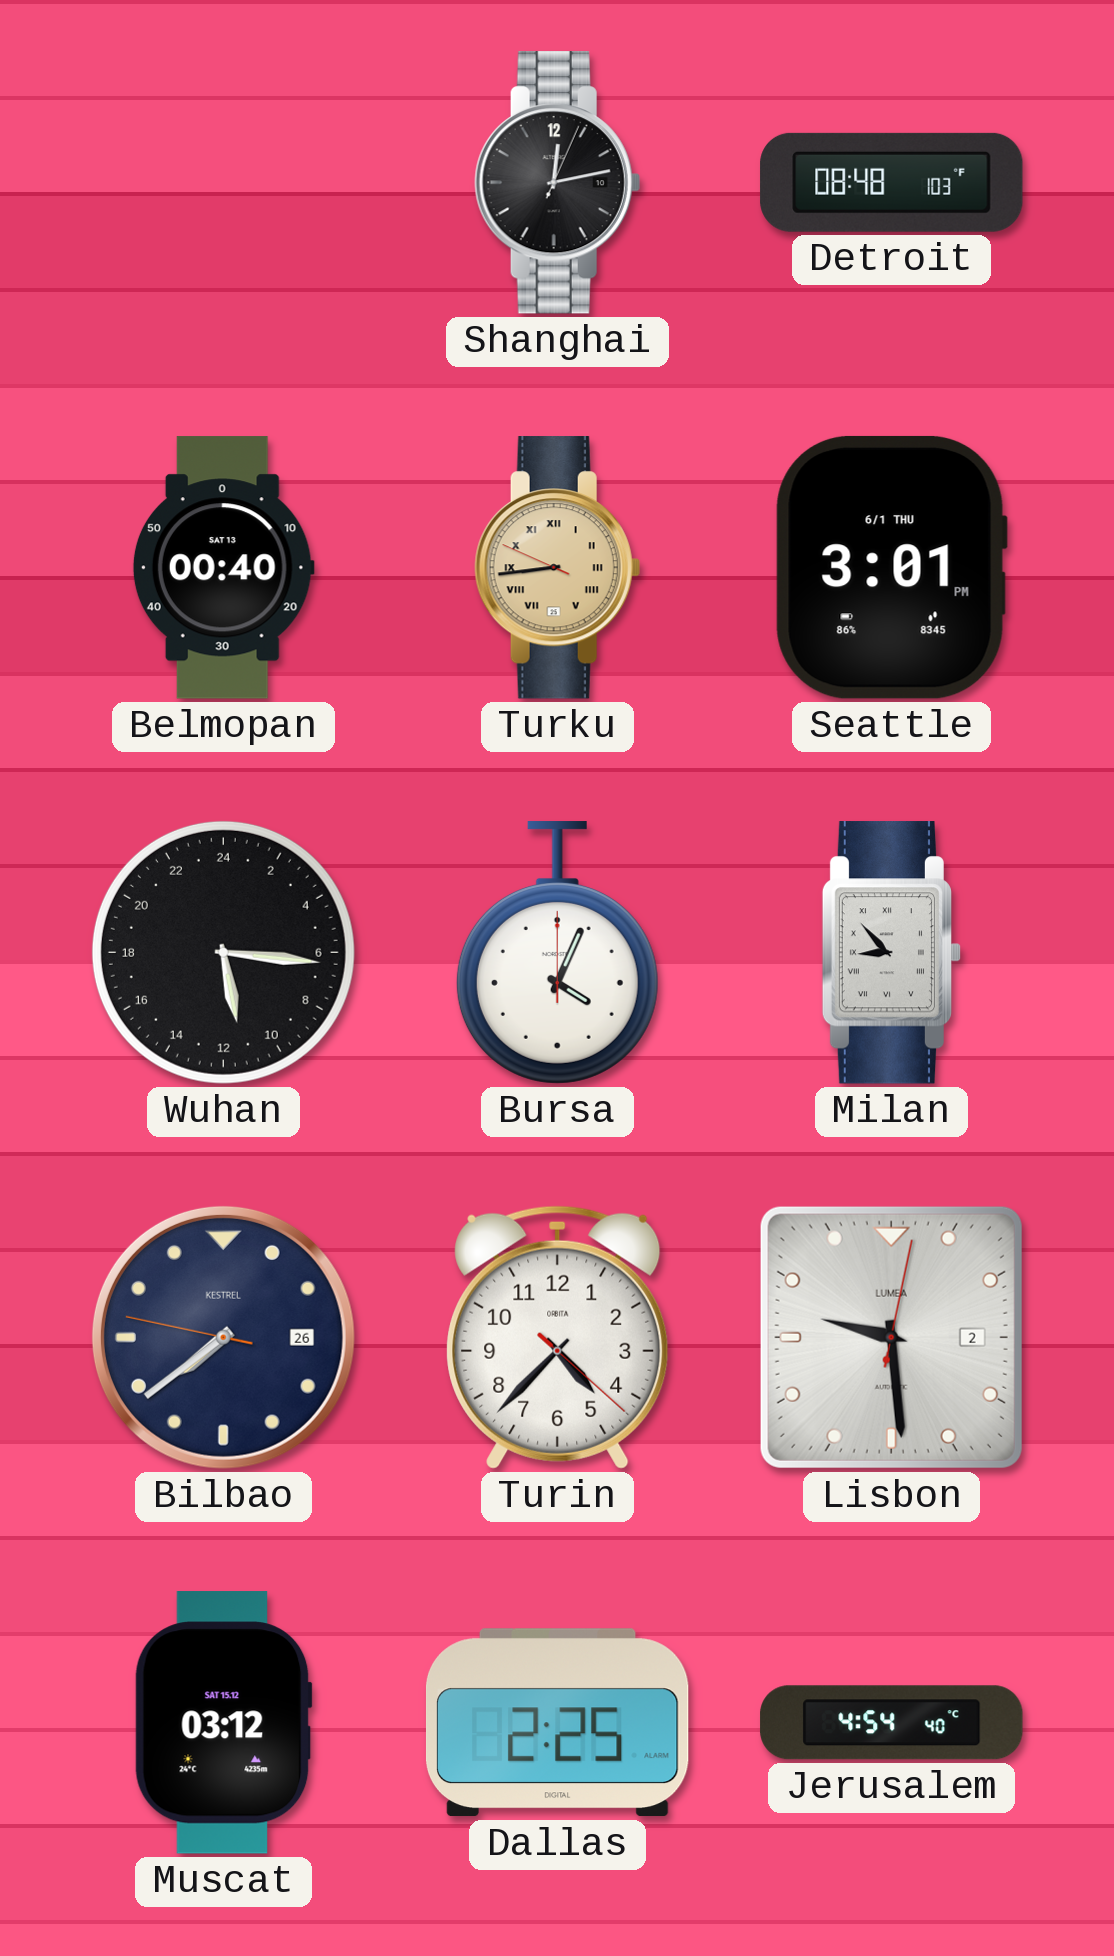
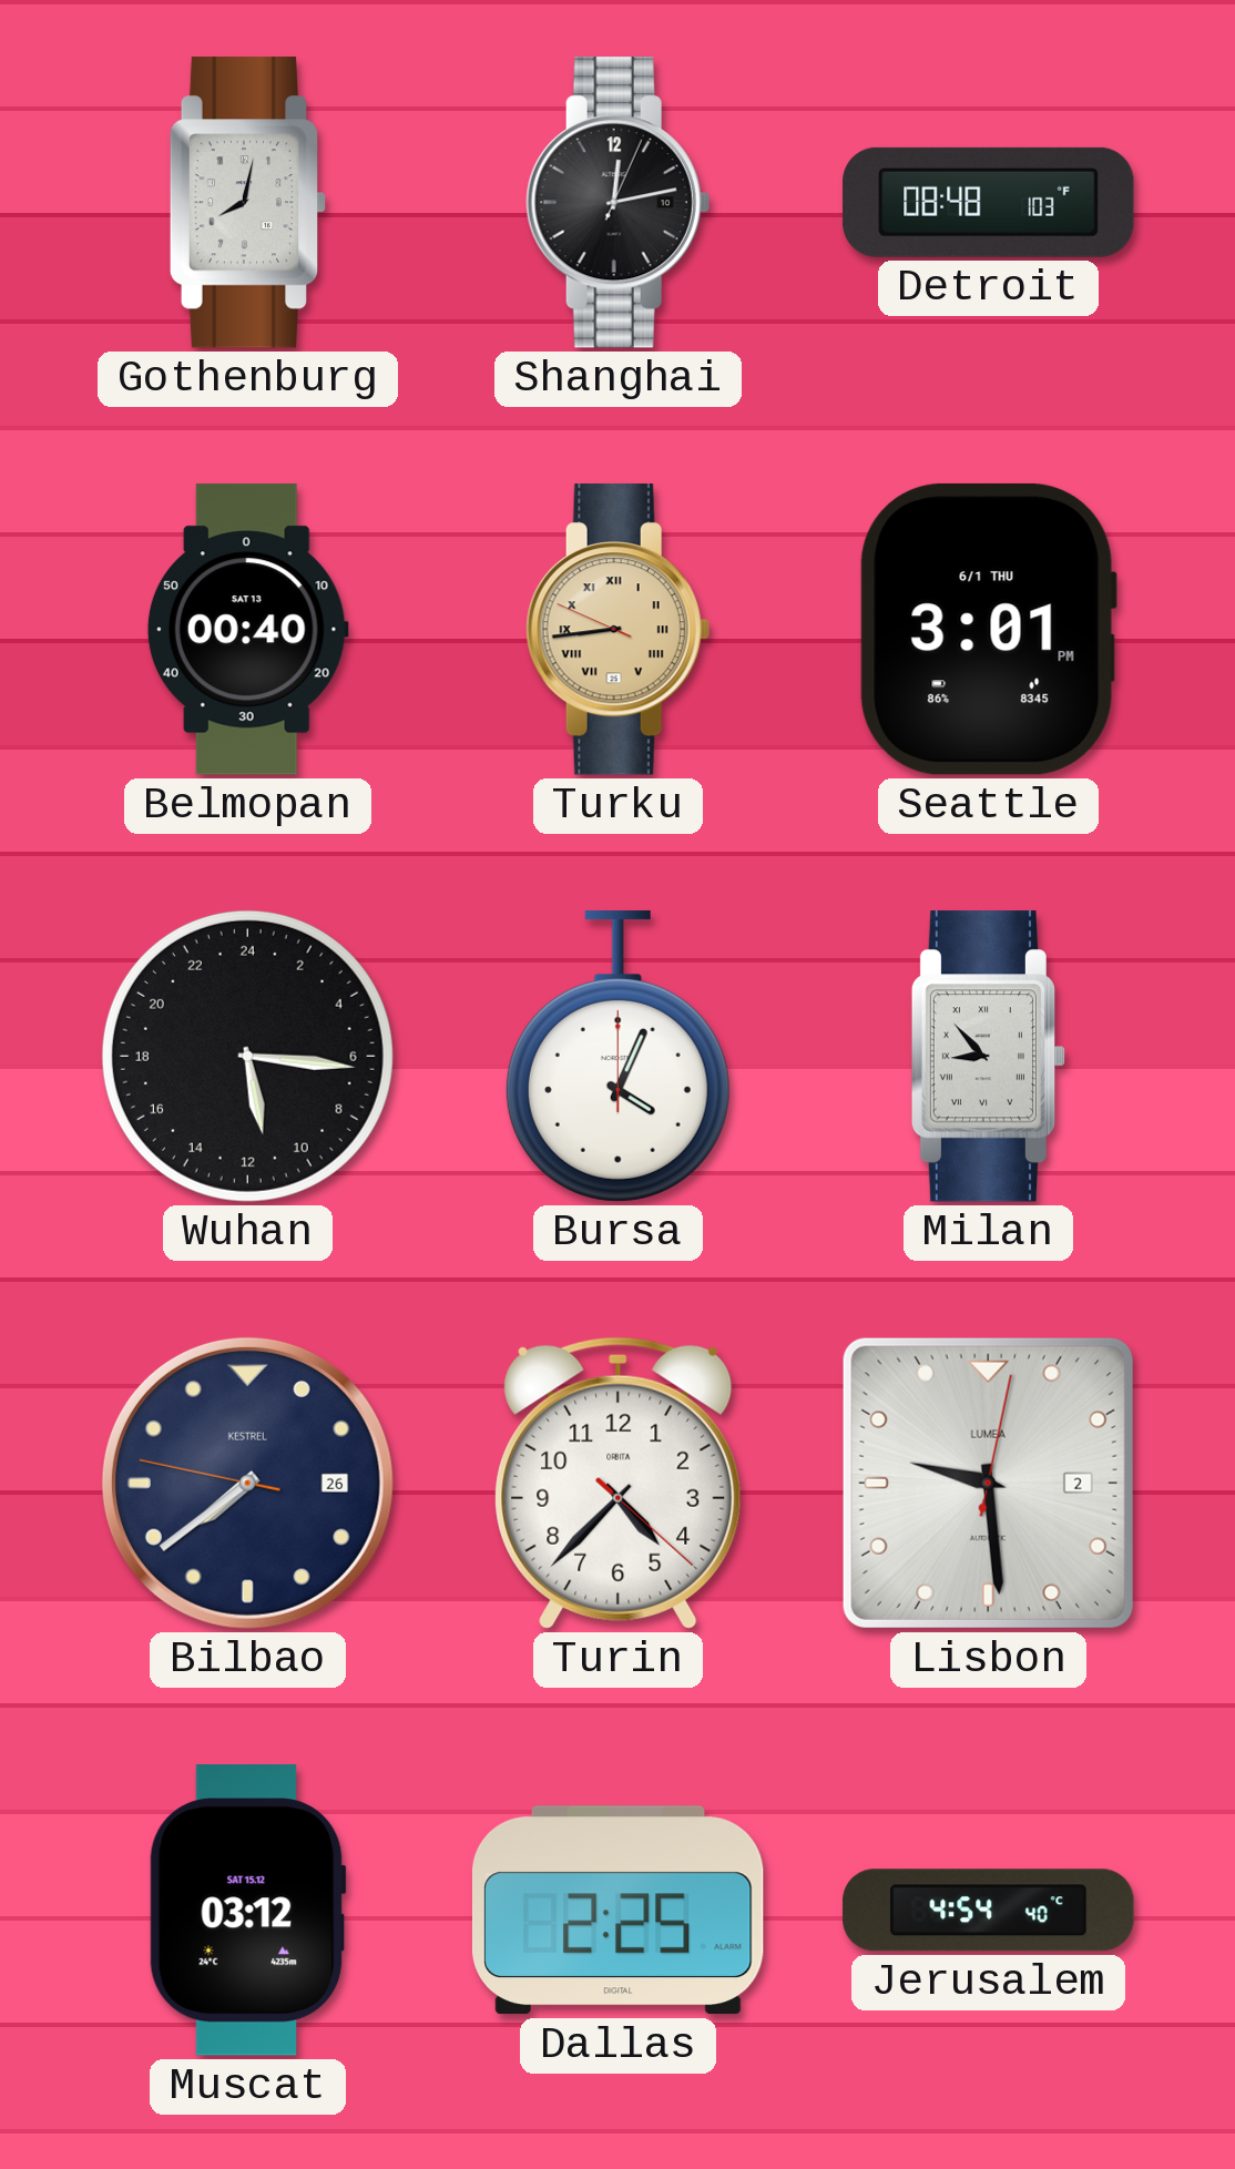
Gothenburg: none -> 8:02 (248, 203)
